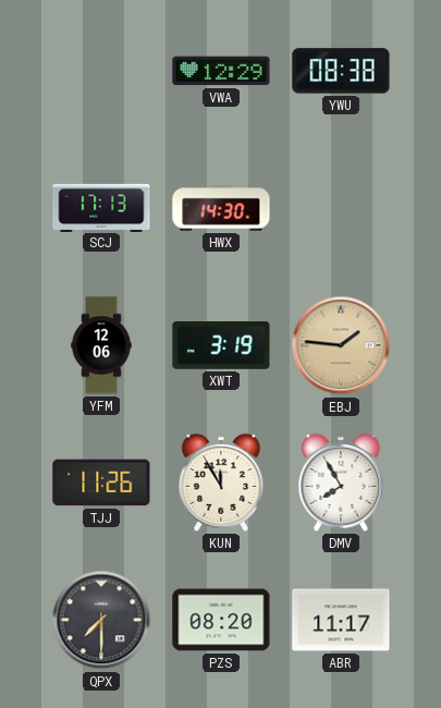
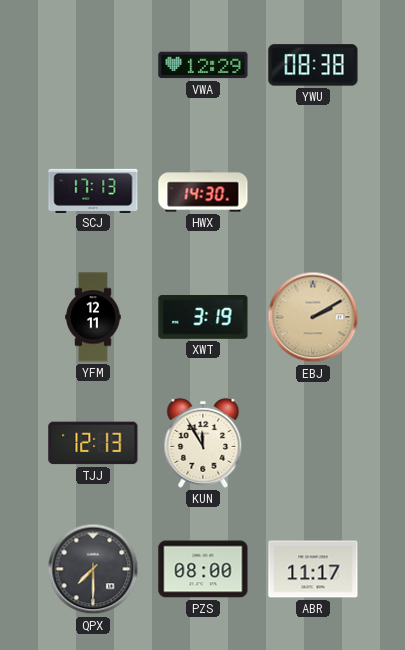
YFM: 12:06 -> 12:11 (93, 317)
EBJ: 1:46 -> 2:10 (313, 317)
TJJ: 11:26 -> 12:13 (93, 443)
DMV: 7:55 -> none (341, 483)
PZS: 08:20 -> 08:00 (203, 569)
